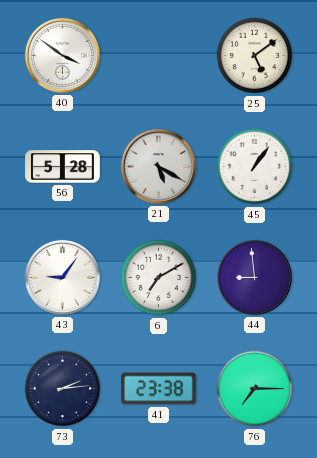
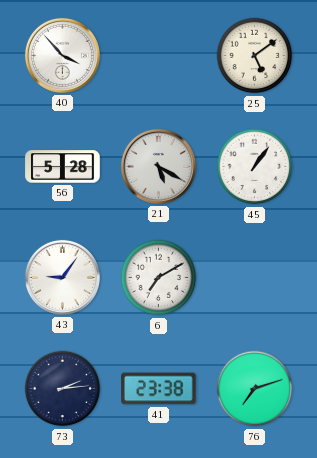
40: 3:51 -> 3:53 (62, 55)
44: 8:59 -> none (254, 277)
76: 7:15 -> 7:12 (255, 389)
